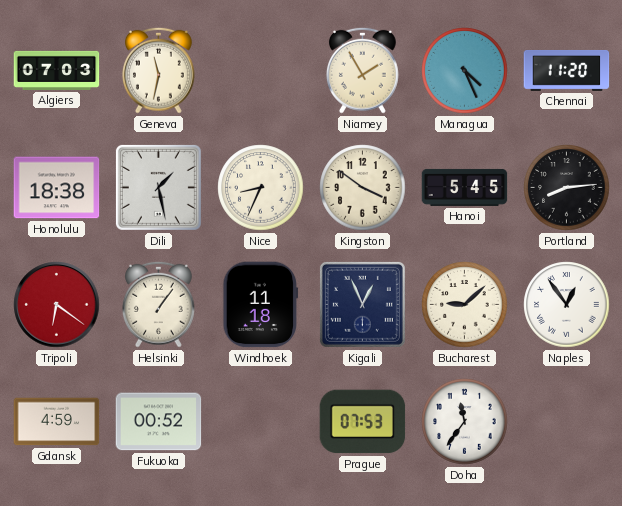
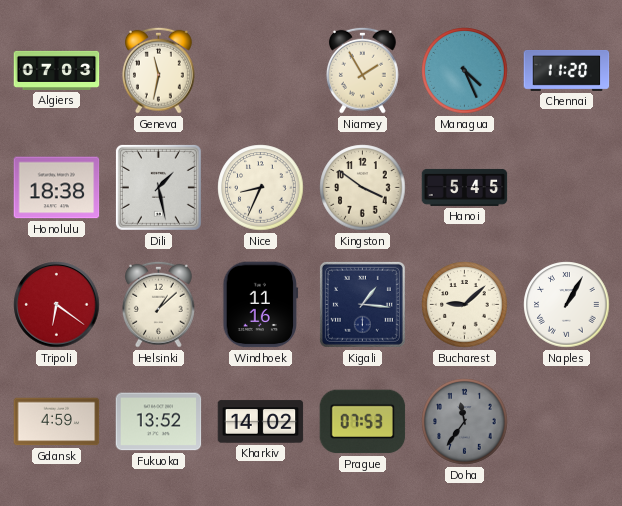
Portland: 8:14 -> none (567, 188)
Helsinki: 1:06 -> 1:08 (158, 304)
Windhoek: 11:18 -> 11:16 (261, 305)
Kigali: 12:56 -> 1:16 (362, 304)
Naples: 12:54 -> 1:05 (567, 305)
Fukuoka: 00:52 -> 13:52 (159, 422)
Kharkiv: none -> 14:02 (261, 422)
Doha dial: white -> grey (465, 422)
